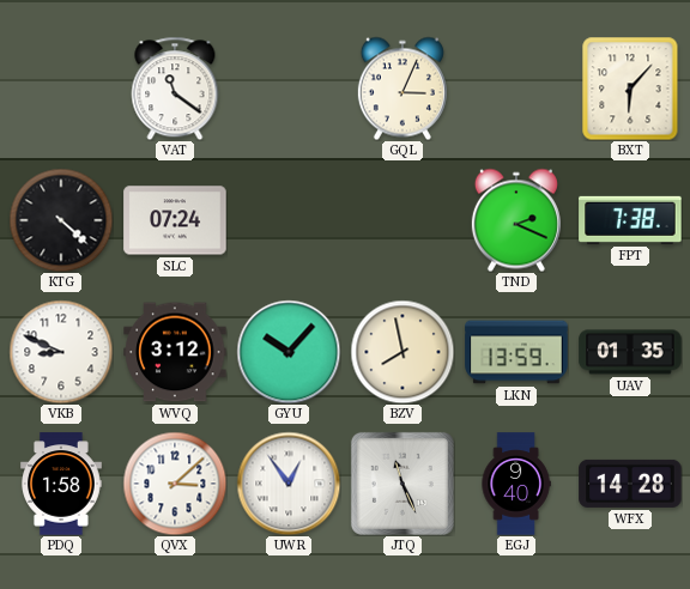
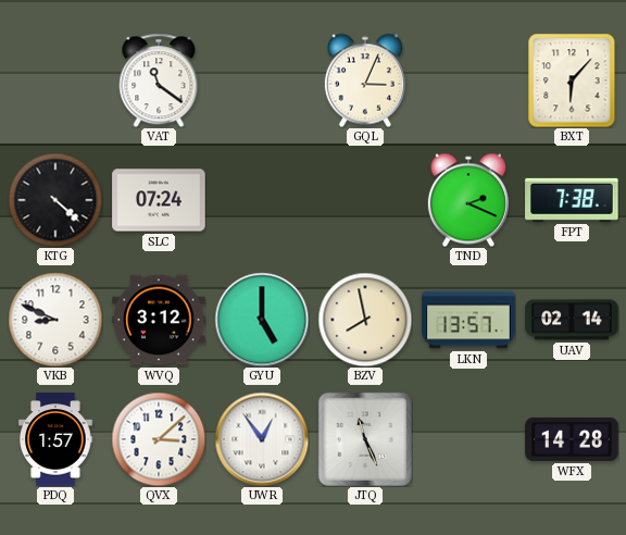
GYU: 10:07 -> 5:00 (262, 320)
LKN: 13:59 -> 13:57 (468, 320)
UAV: 01:35 -> 02:14 (572, 320)
PDQ: 1:58 -> 1:57 (57, 439)
EGJ: 9:40 -> none (516, 484)
